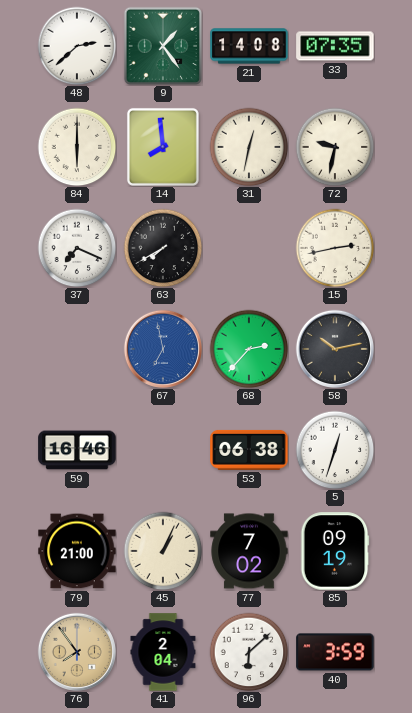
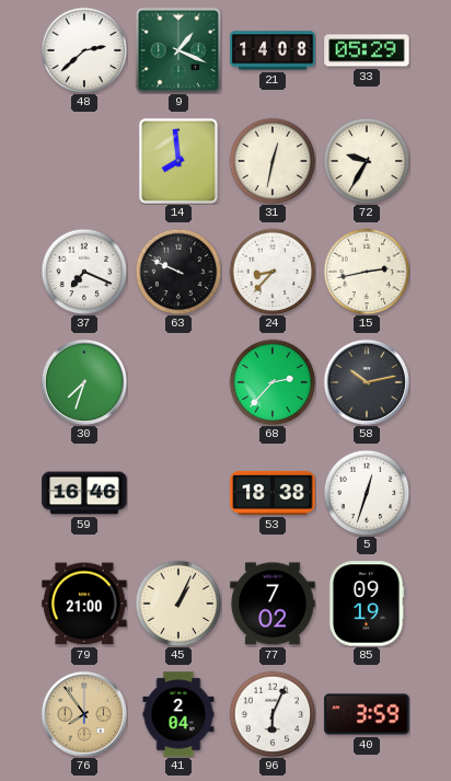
9: 1:24 -> 1:19 (178, 50)
33: 07:35 -> 05:29 (367, 50)
84: 6:00 -> none (77, 147)
72: 9:32 -> 9:35 (367, 161)
63: 7:40 -> 9:49 (178, 272)
24: none -> 8:37 (273, 272)
30: none -> 7:33 (84, 382)
67: 6:58 -> none (163, 349)
53: 06:38 -> 18:38 (273, 493)
96: 6:08 -> 6:04 (273, 714)
